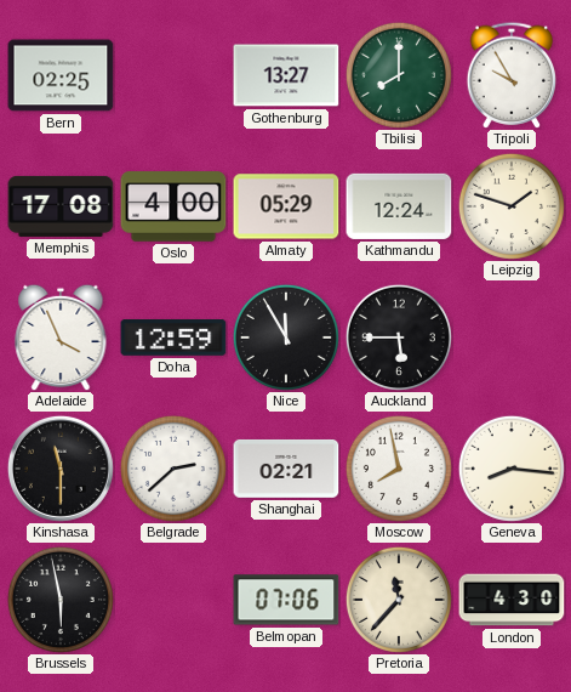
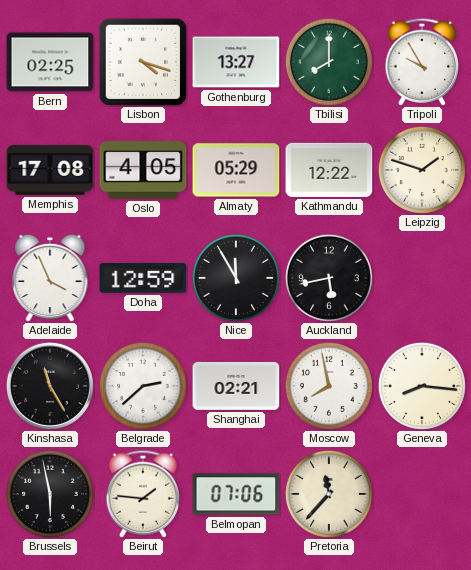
Lisbon: none -> 4:18 (143, 62)
Oslo: 4:00 -> 4:05 (143, 170)
Kathmandu: 12:24 -> 12:22 (329, 170)
Auckland: 5:45 -> 5:43 (329, 278)
Kinshasa: 11:30 -> 11:25 (50, 386)
Beirut: none -> 1:46 (143, 494)
London: 4:30 -> none (512, 600)
